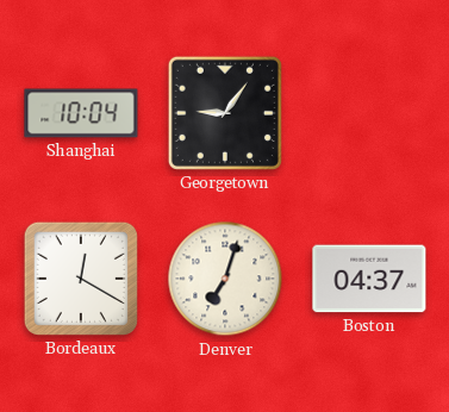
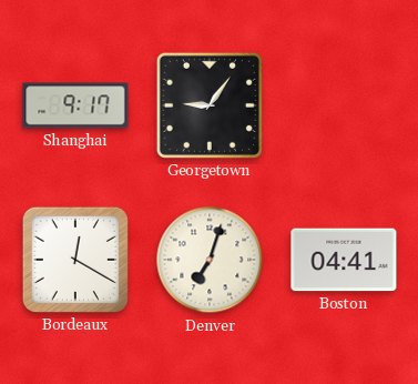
Shanghai: 10:04 -> 9:17 (75, 105)
Boston: 04:37 -> 04:41 (344, 260)
